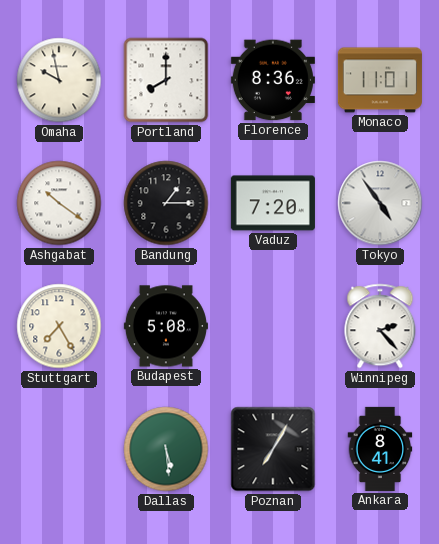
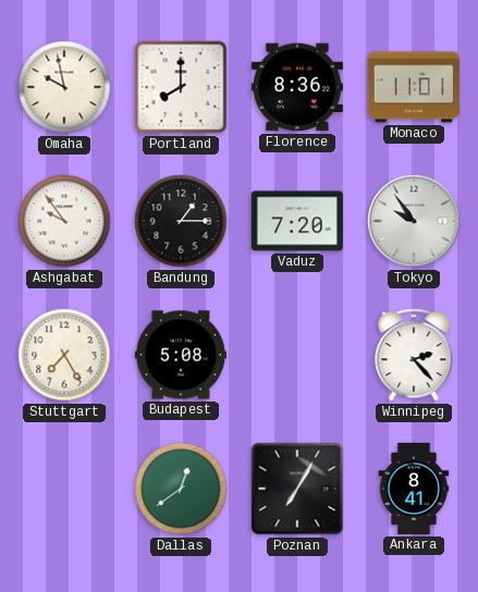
Ashgabat: 10:21 -> 9:54 (64, 221)
Tokyo: 4:54 -> 9:54 (414, 221)
Dallas: 5:29 -> 12:39 (181, 489)
